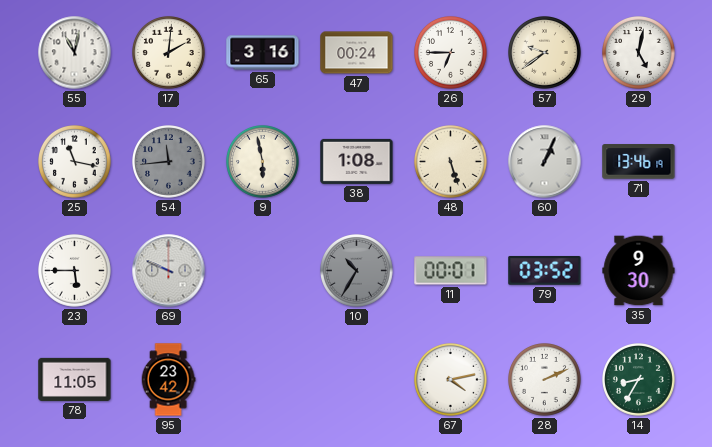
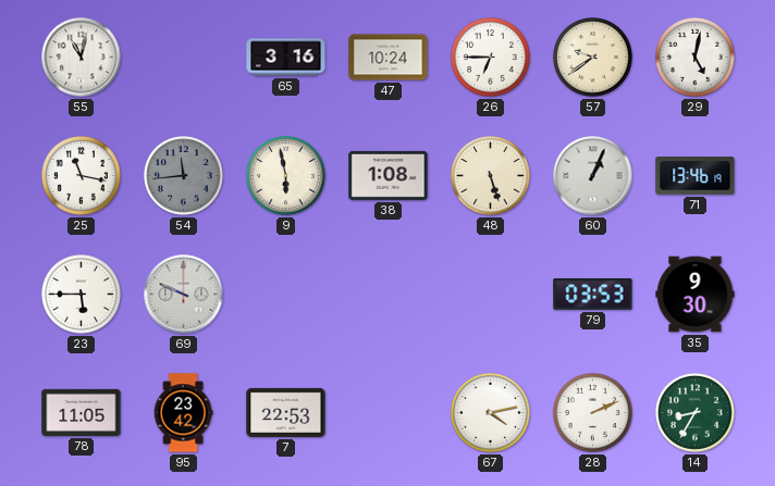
17: 2:01 -> none (169, 53)
47: 00:24 -> 10:24 (389, 58)
10: 10:35 -> none (357, 271)
11: 00:01 -> none (451, 271)
79: 03:52 -> 03:53 (593, 295)
7: none -> 22:53 (286, 412)
